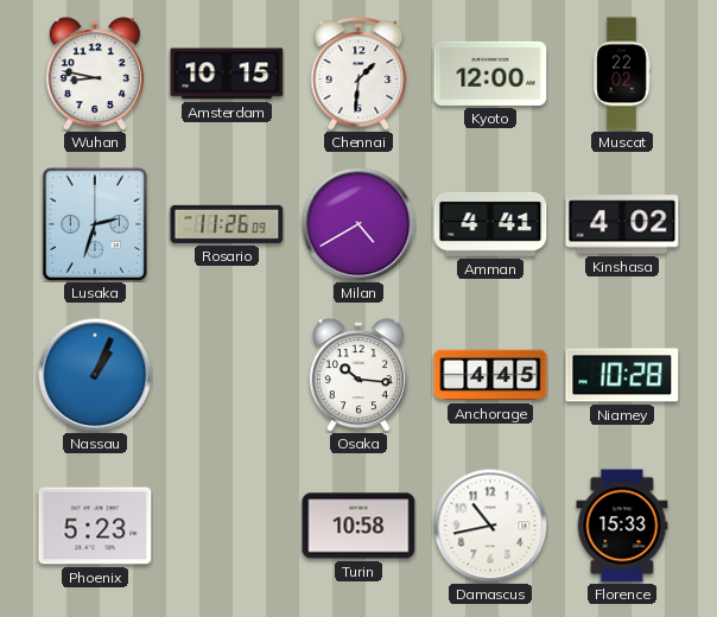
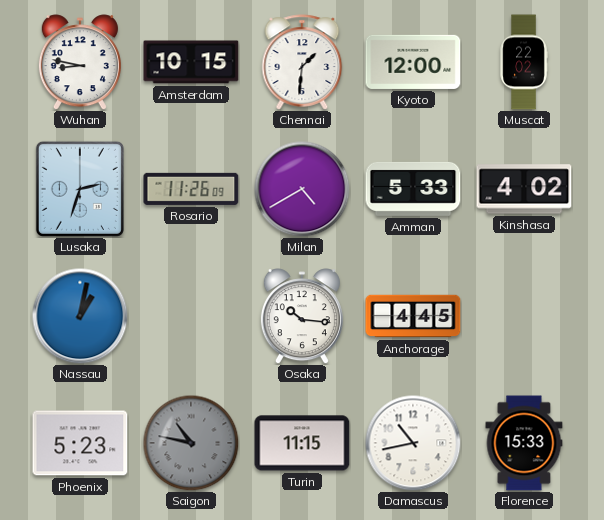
Amman: 4:41 -> 5:33 (413, 189)
Nassau: 1:04 -> 1:02 (80, 316)
Niamey: 10:28 -> none (622, 375)
Saigon: none -> 10:47 (191, 443)
Turin: 10:58 -> 11:15 (302, 443)
